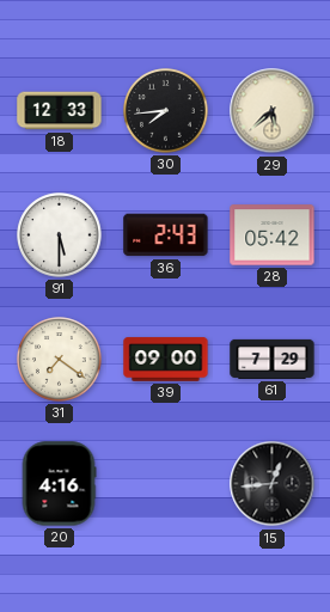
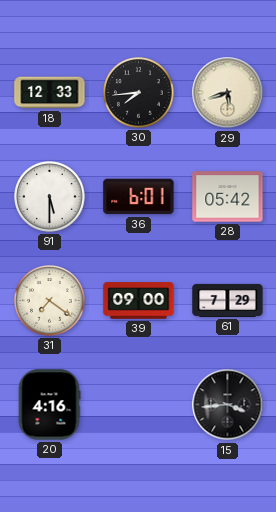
29: 5:38 -> 5:42 (228, 93)
36: 2:43 -> 6:01 (139, 197)
15: 12:44 -> 3:44 (228, 405)
